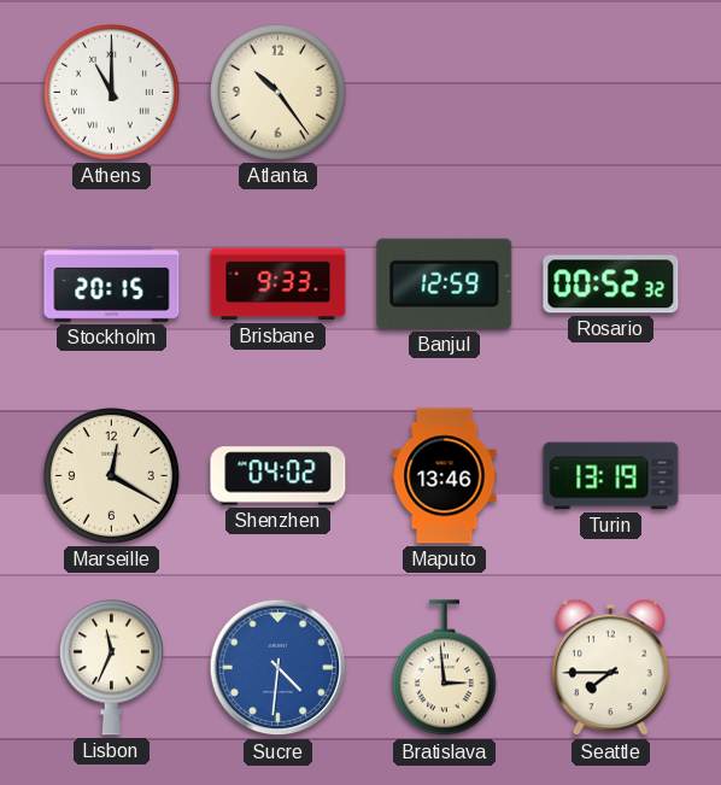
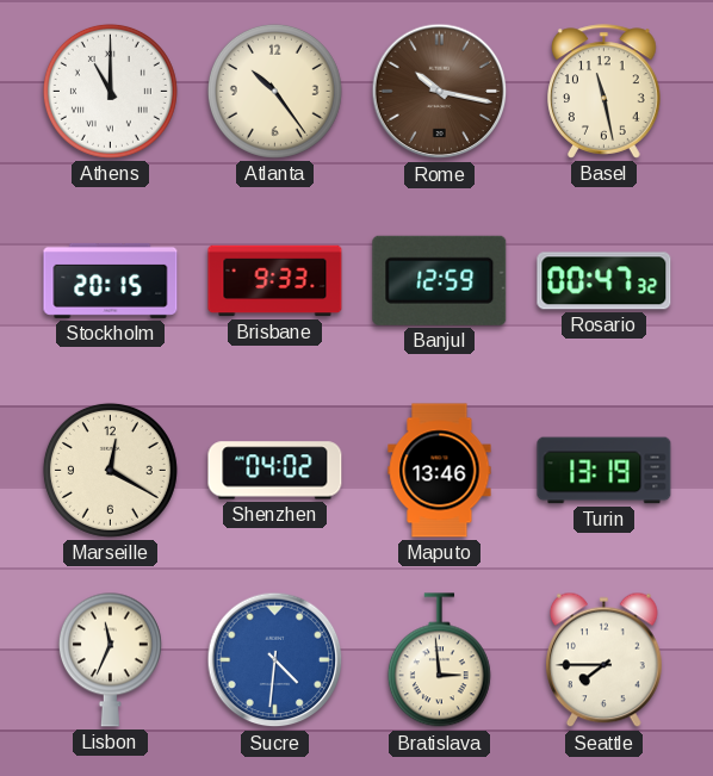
Rome: none -> 10:17 (440, 92)
Basel: none -> 11:28 (604, 92)
Rosario: 00:52 -> 00:47 (604, 281)
